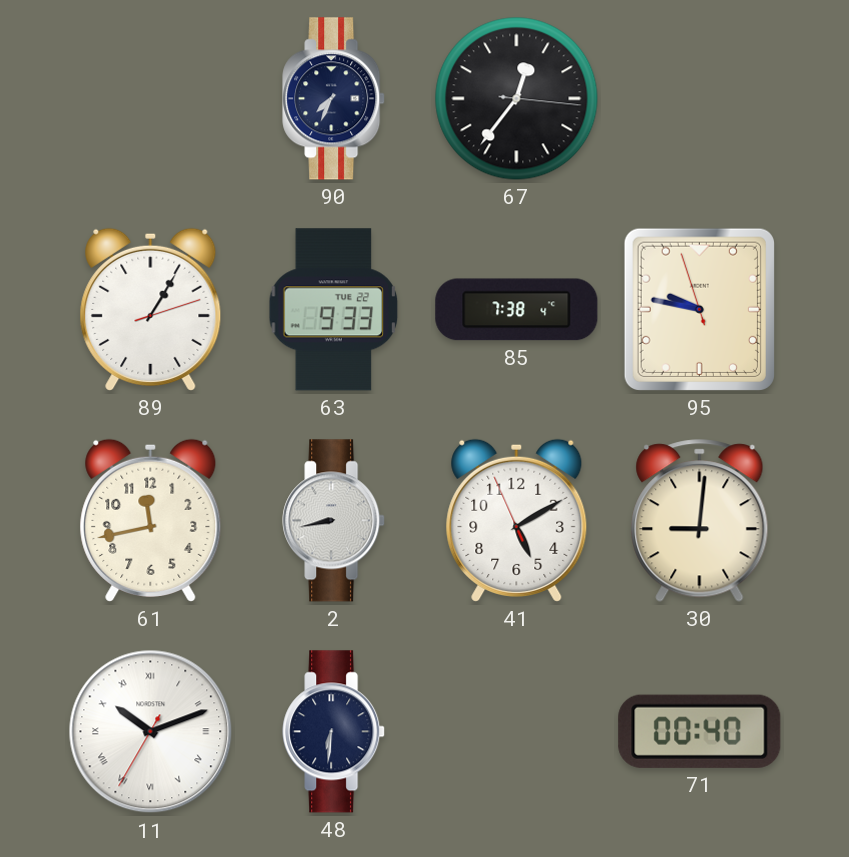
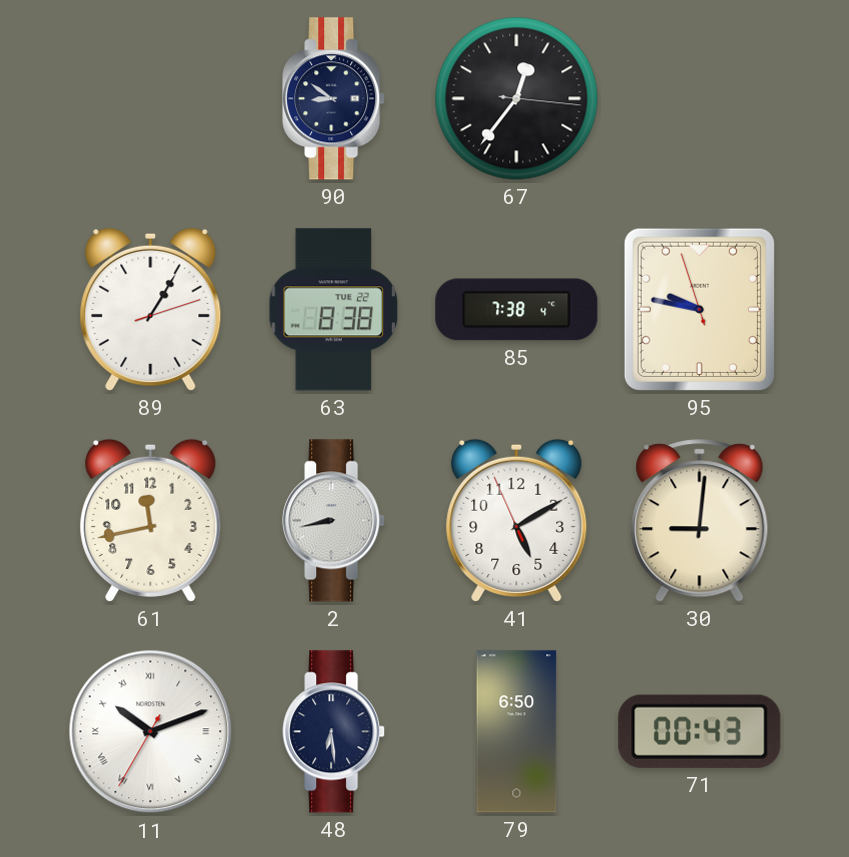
90: 7:34 -> 8:51 (334, 99)
63: 9:33 -> 8:38 (334, 310)
48: 6:31 -> 6:29 (334, 732)
79: none -> 6:50 (517, 732)
71: 00:40 -> 00:43 (700, 731)
